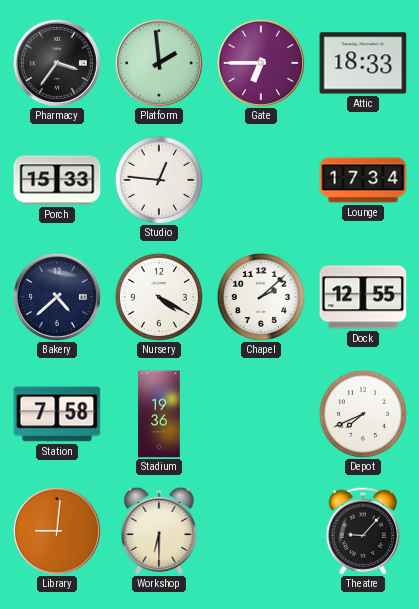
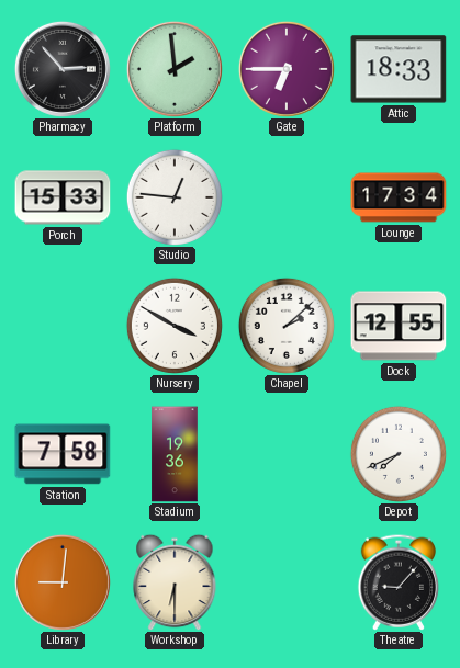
Pharmacy: 3:36 -> 2:53 (63, 69)
Bakery: 4:38 -> none (57, 297)
Nursery: 4:20 -> 3:50 (175, 326)
